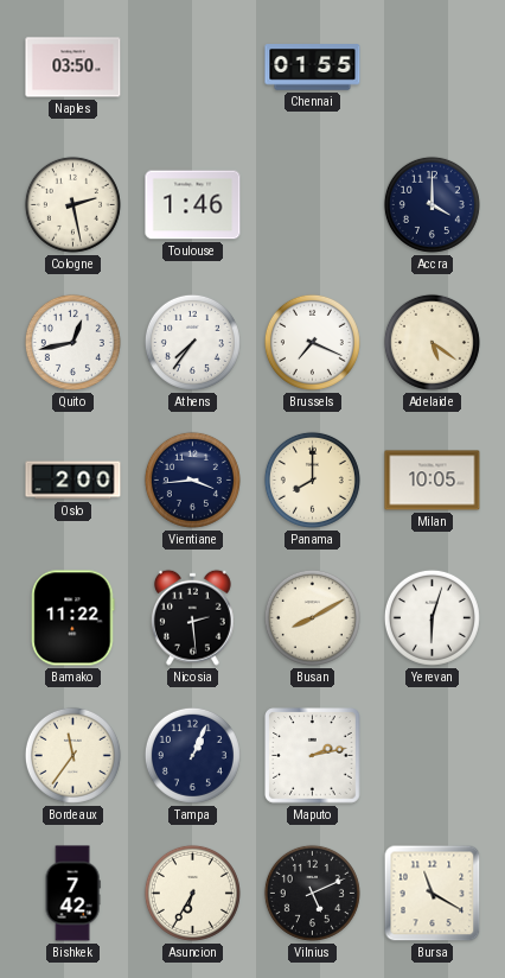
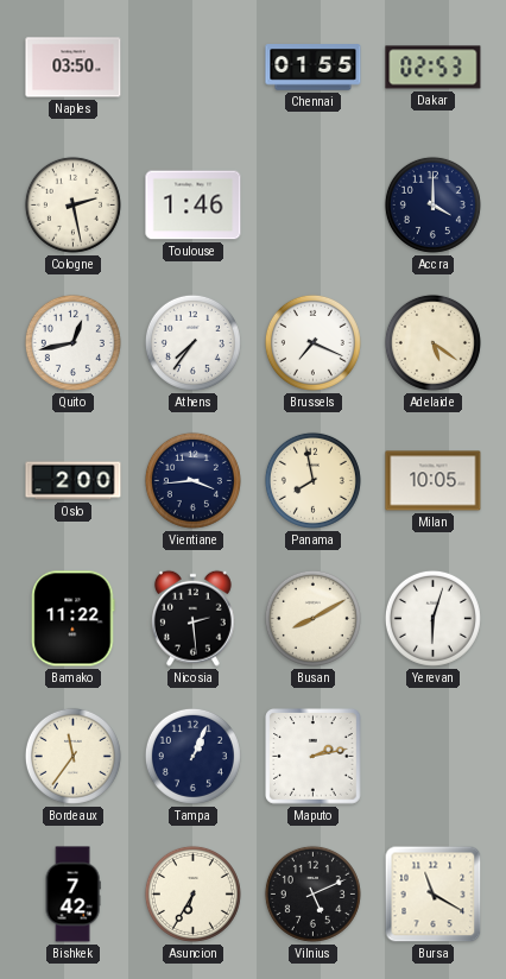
Dakar: none -> 02:53 (434, 68)
Panama: 8:00 -> 7:58 (312, 480)
